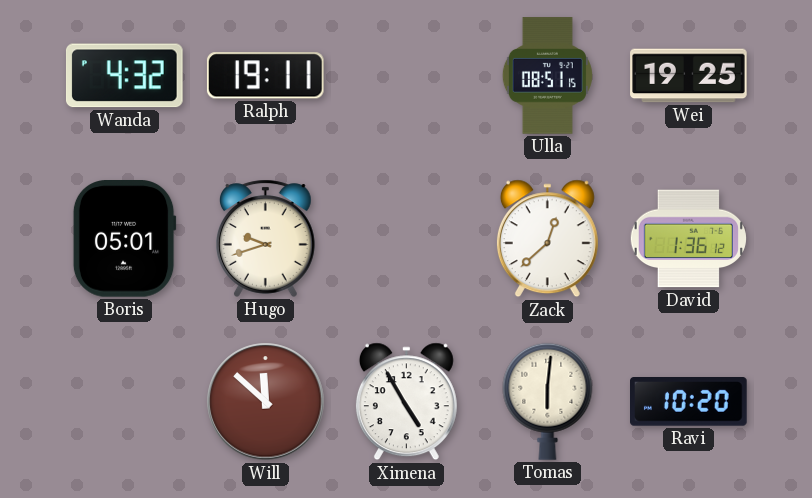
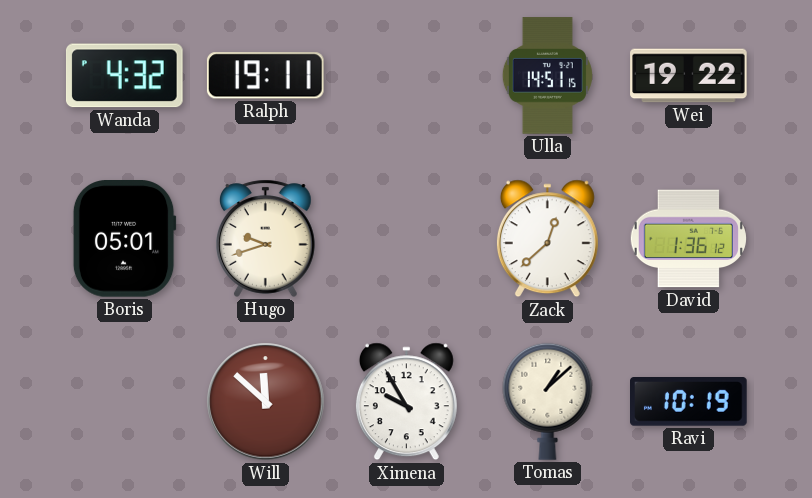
Ulla: 08:51 -> 14:51 (547, 76)
Wei: 19:25 -> 19:22 (689, 76)
Ximena: 4:55 -> 9:55 (406, 402)
Tomas: 6:01 -> 1:08 (548, 401)
Ravi: 10:20 -> 10:19 (689, 402)
